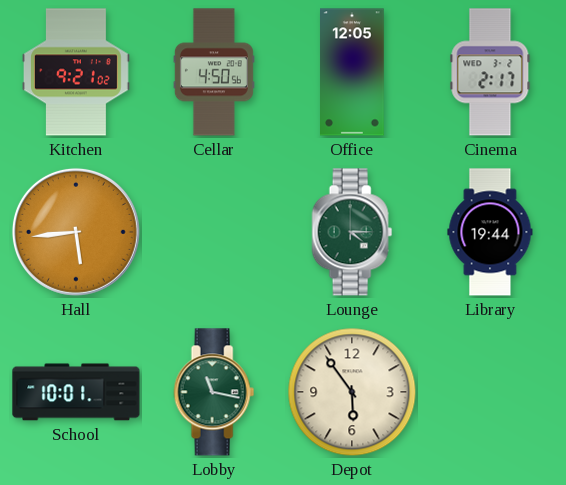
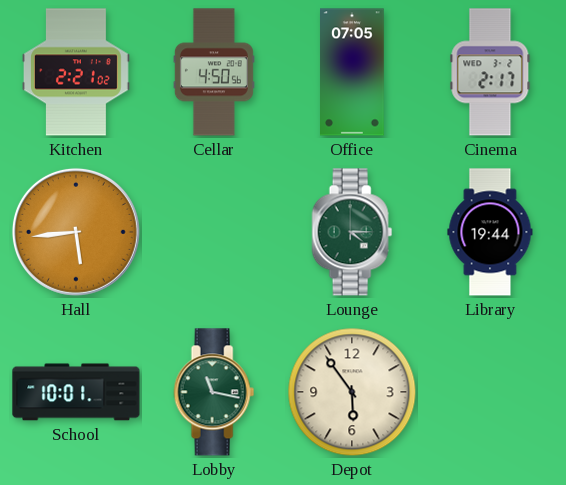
Kitchen: 9:21 -> 2:21 (76, 72)
Office: 12:05 -> 07:05 (353, 72)
